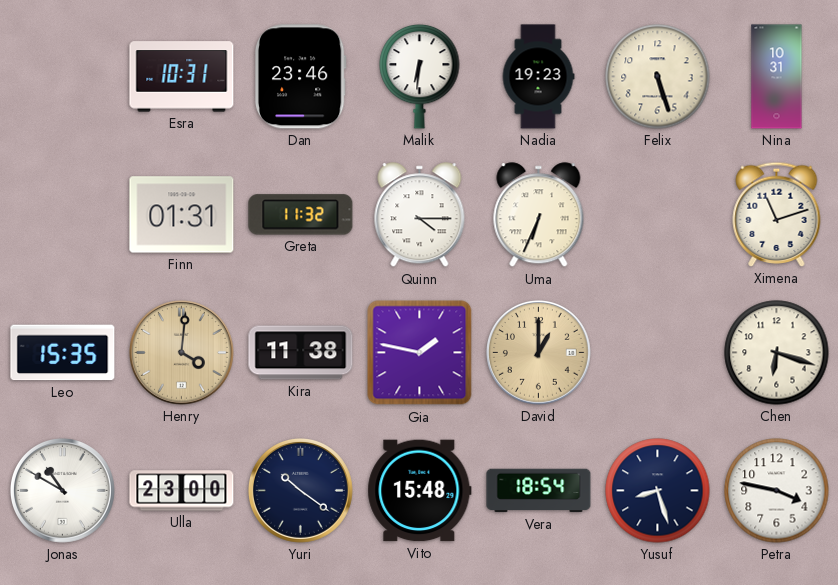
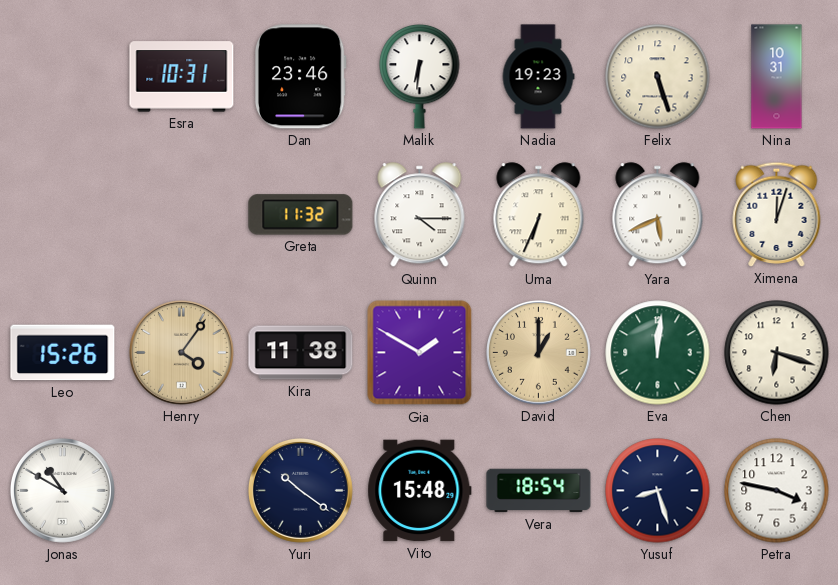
Finn: 01:31 -> none (182, 215)
Yara: none -> 5:41 (658, 215)
Ximena: 11:12 -> 12:03 (777, 214)
Leo: 15:35 -> 15:26 (63, 353)
Henry: 4:01 -> 4:06 (181, 352)
Gia: 1:47 -> 1:50 (420, 353)
Eva: none -> 12:01 (658, 353)
Ulla: 23:00 -> none (182, 491)
